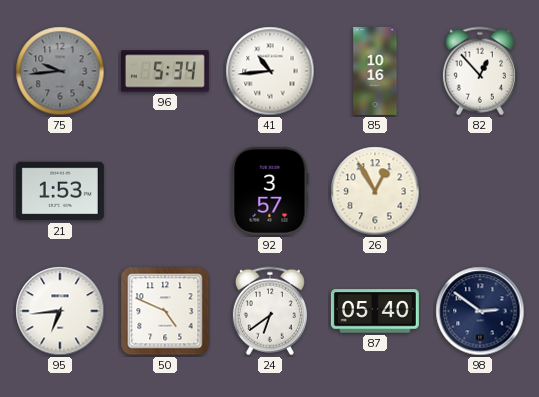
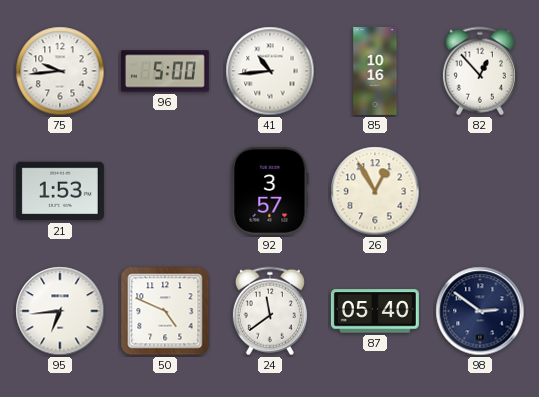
75 dial: grey -> white (60, 71)
96: 5:34 -> 5:00 (165, 71)
24: 6:39 -> 11:39 (270, 311)
